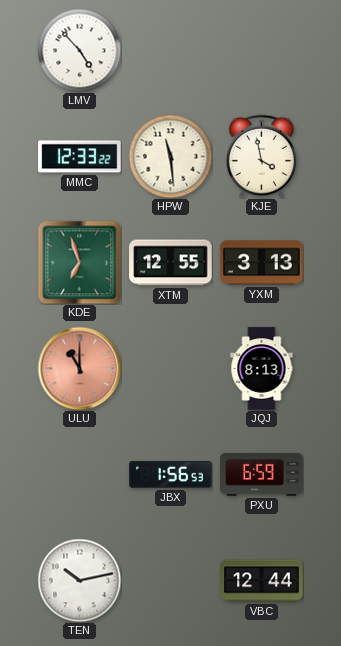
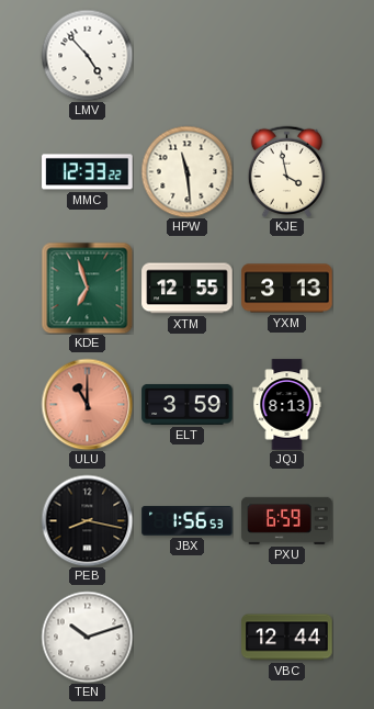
ELT: none -> 3:59 (188, 404)
PEB: none -> 8:17 (87, 520)
TEN: 10:13 -> 10:12 (87, 637)
